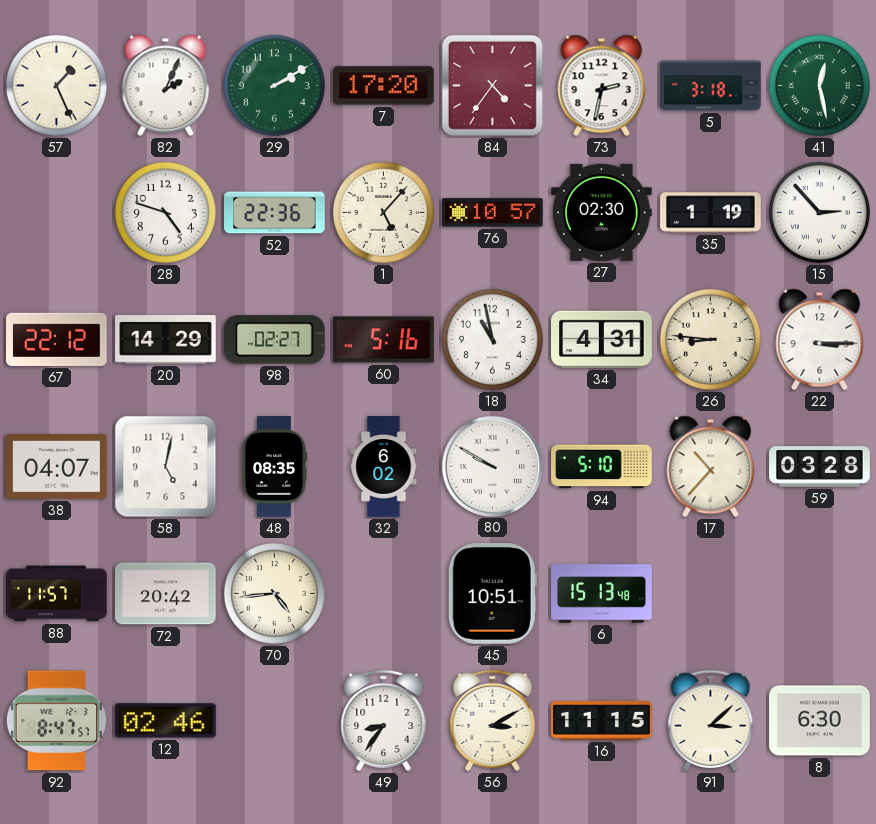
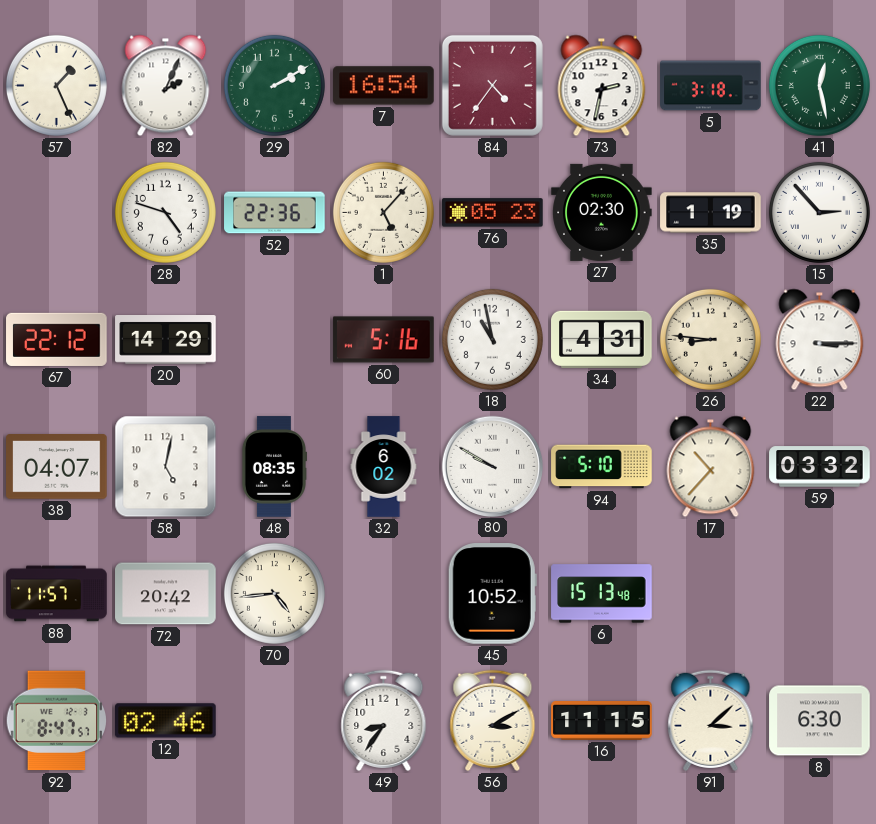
7: 17:20 -> 16:54 (384, 86)
76: 10:57 -> 05:23 (493, 213)
98: 02:27 -> none (275, 340)
59: 03:28 -> 03:32 (820, 467)
45: 10:51 -> 10:52 (492, 594)
